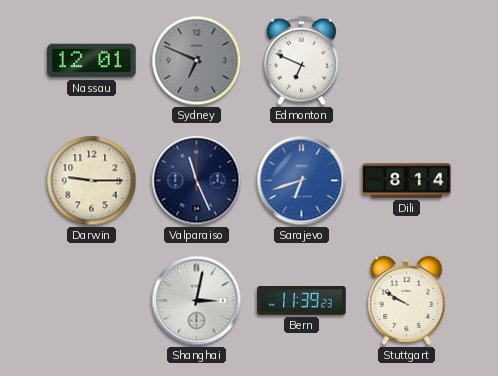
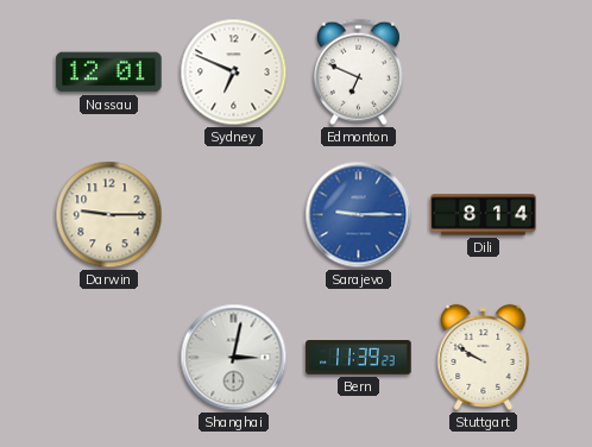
Sydney dial: grey -> white (234, 73)
Valparaiso: 11:26 -> none (197, 181)
Sarajevo: 6:42 -> 9:15 (359, 215)
